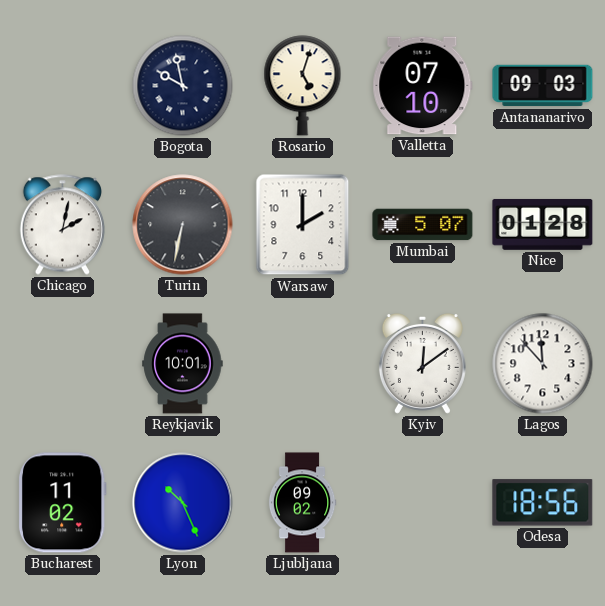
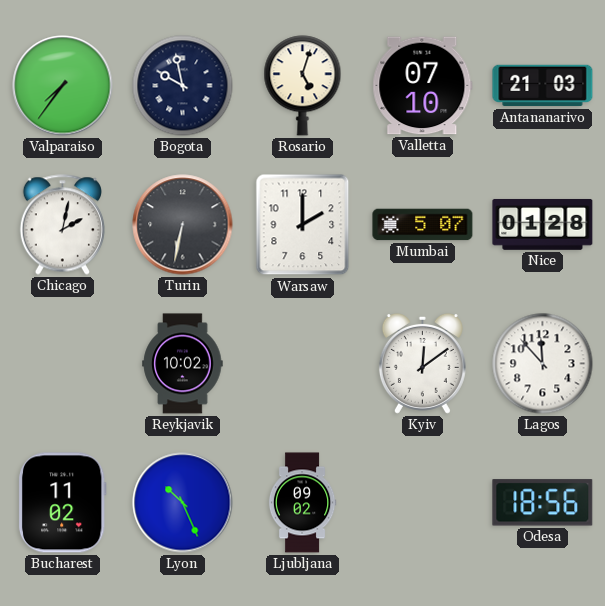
Valparaiso: none -> 7:36 (63, 86)
Antananarivo: 09:03 -> 21:03 (543, 86)
Reykjavik: 10:01 -> 10:02 (183, 364)
